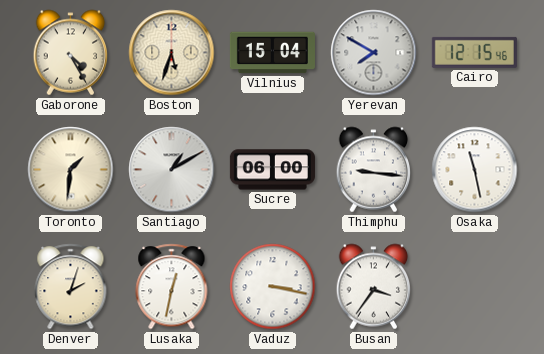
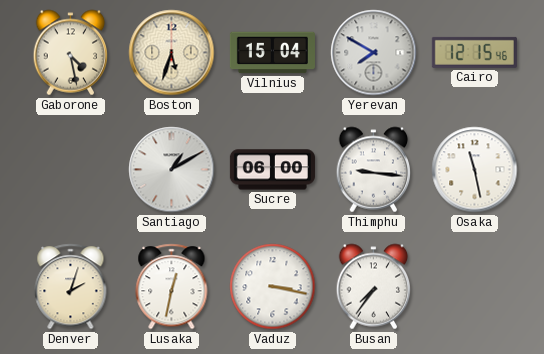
Gaborone: 4:25 -> 4:28 (71, 53)
Toronto: 1:31 -> none (71, 170)
Busan: 3:36 -> 7:36 (374, 287)
